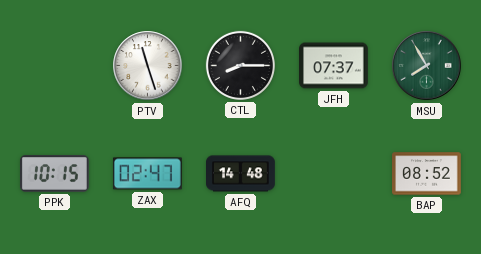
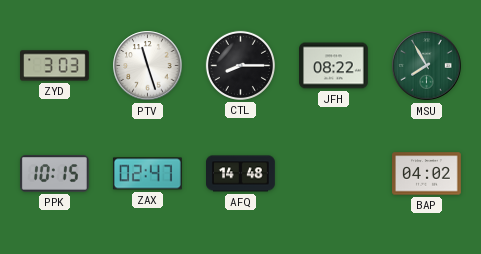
ZYD: none -> 3:03 (55, 66)
JFH: 07:37 -> 08:22 (334, 66)
BAP: 08:52 -> 04:02 (427, 174)
